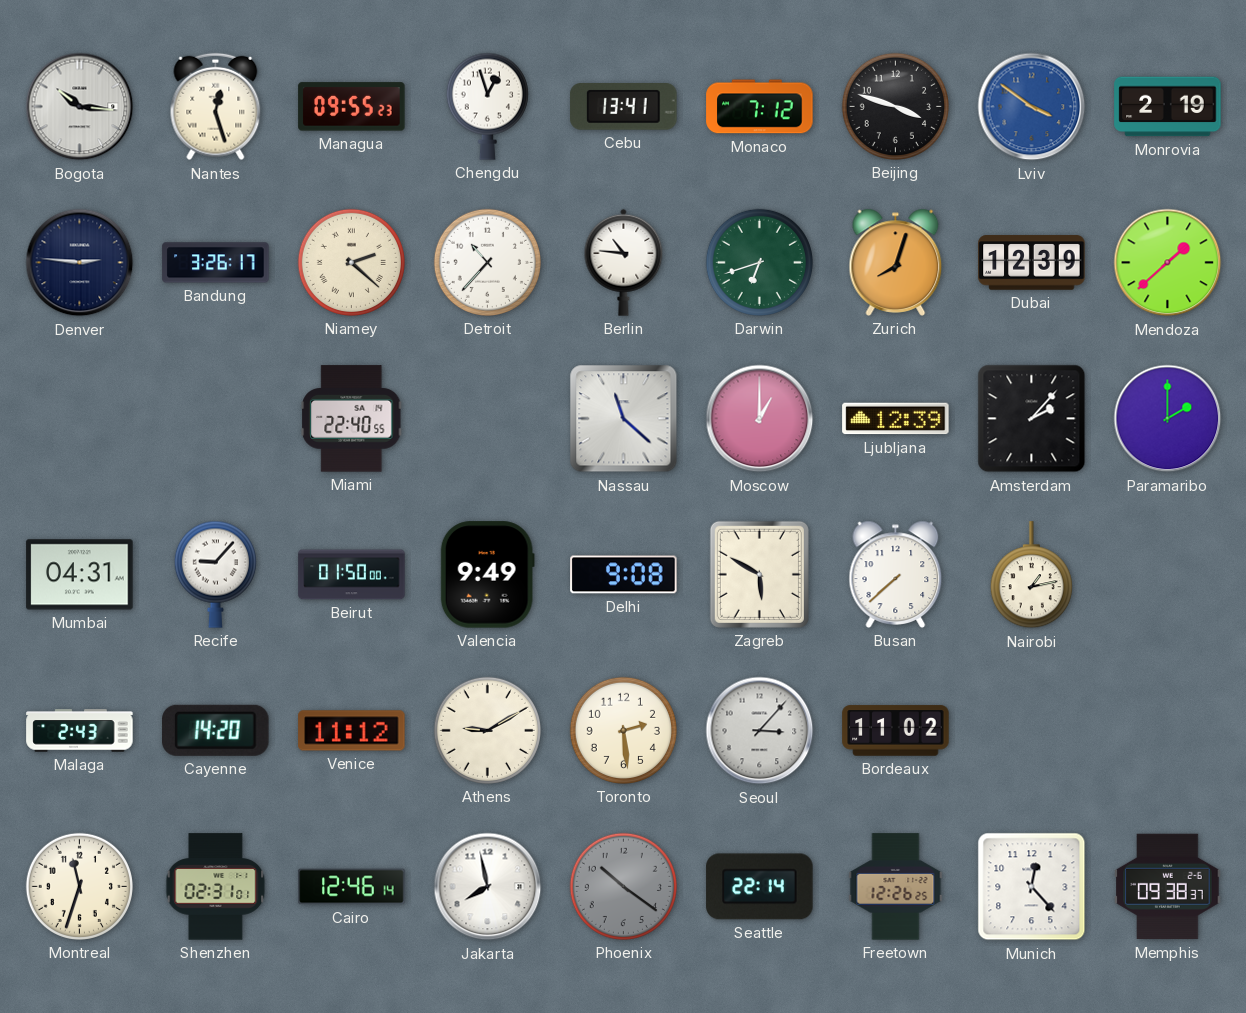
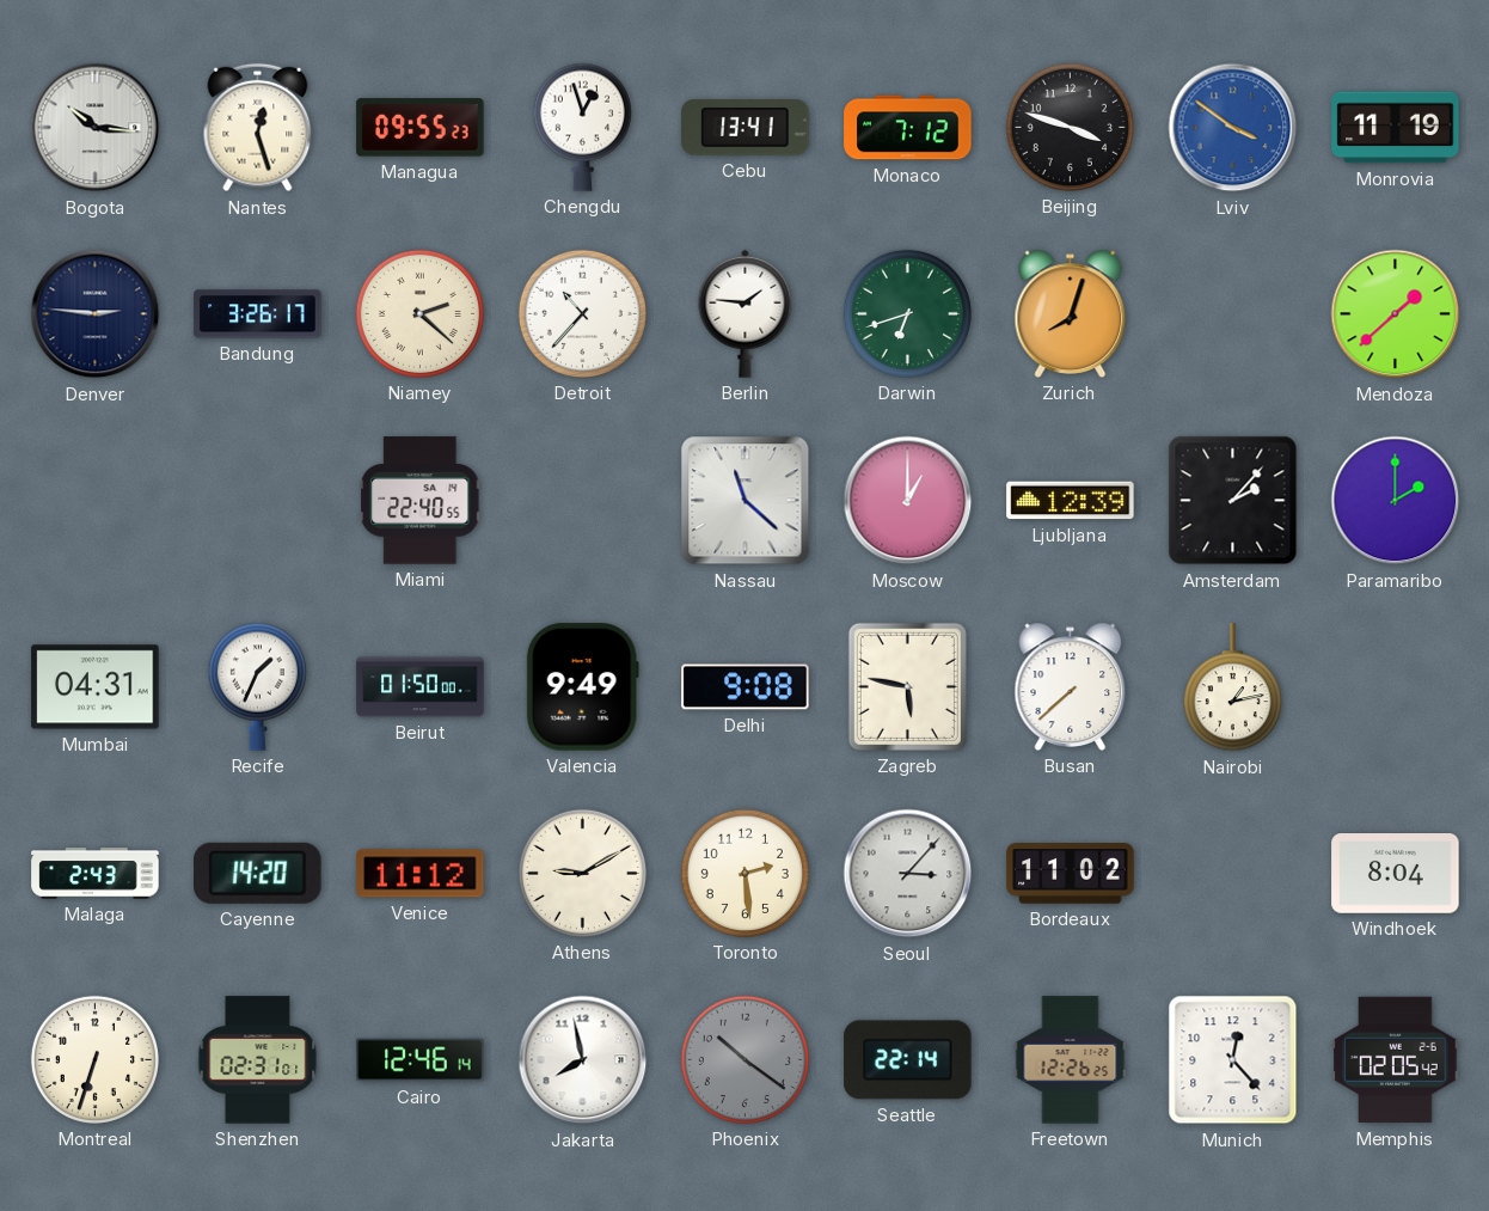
Monrovia: 2:19 -> 11:19 (1396, 128)
Berlin: 10:46 -> 1:46 (746, 313)
Dubai: 12:39 -> none (1032, 263)
Recife: 9:07 -> 1:34 (257, 686)
Zagreb: 5:50 -> 5:47 (907, 686)
Windhoek: none -> 8:04 (1396, 874)
Montreal: 11:33 -> 6:33 (94, 1059)
Memphis: 09:38 -> 02:05 (1396, 1060)
